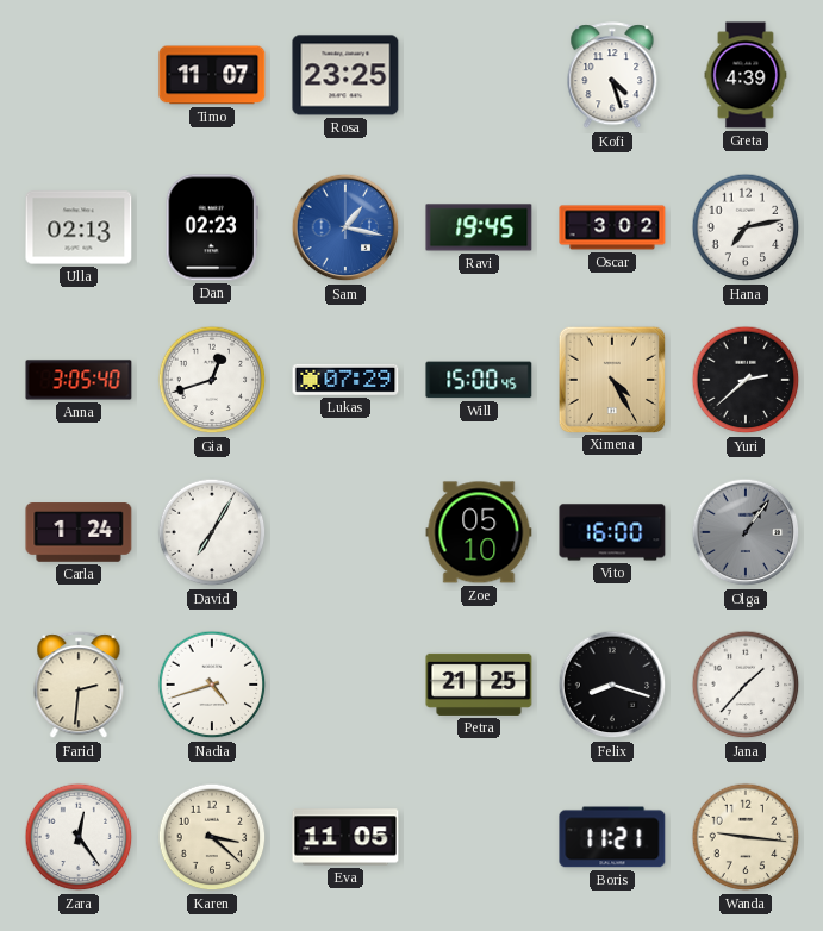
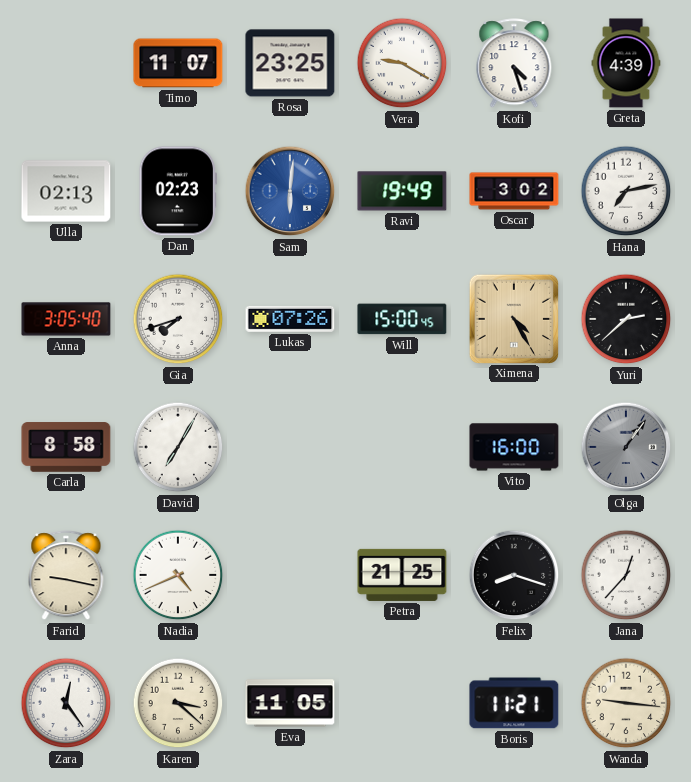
Vera: none -> 9:20 (402, 63)
Sam: 1:17 -> 6:01 (290, 191)
Ravi: 19:45 -> 19:49 (402, 191)
Gia: 12:42 -> 7:42 (178, 319)
Lukas: 07:29 -> 07:26 (290, 319)
Carla: 1:24 -> 8:58 (66, 447)
Zoe: 05:10 -> none (479, 532)
Farid: 2:31 -> 9:17 (66, 576)
Nadia: 4:42 -> 4:41 (178, 575)
Jana: 1:37 -> 12:37 (626, 575)
